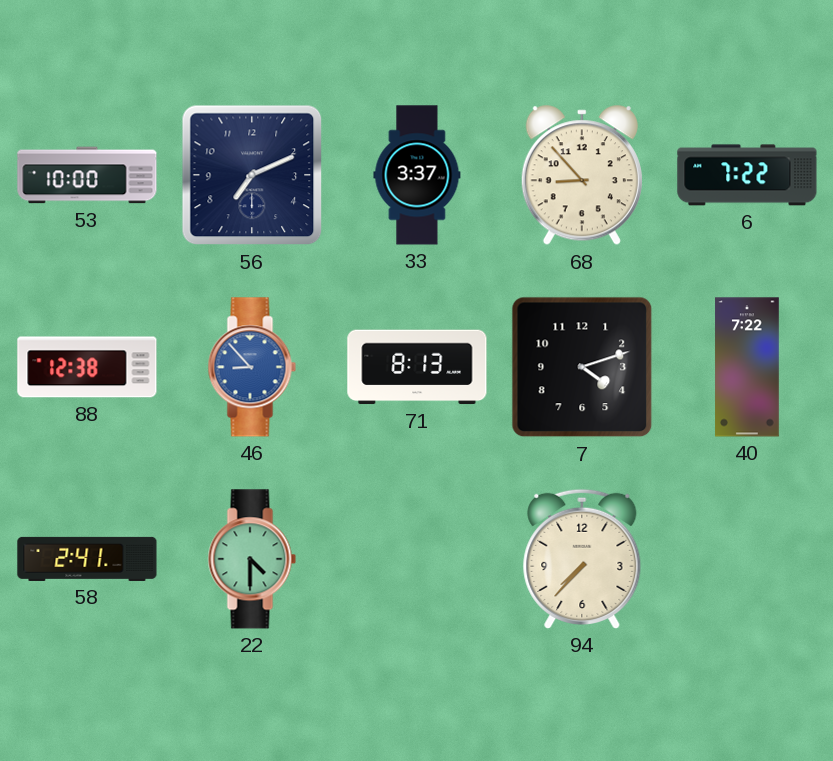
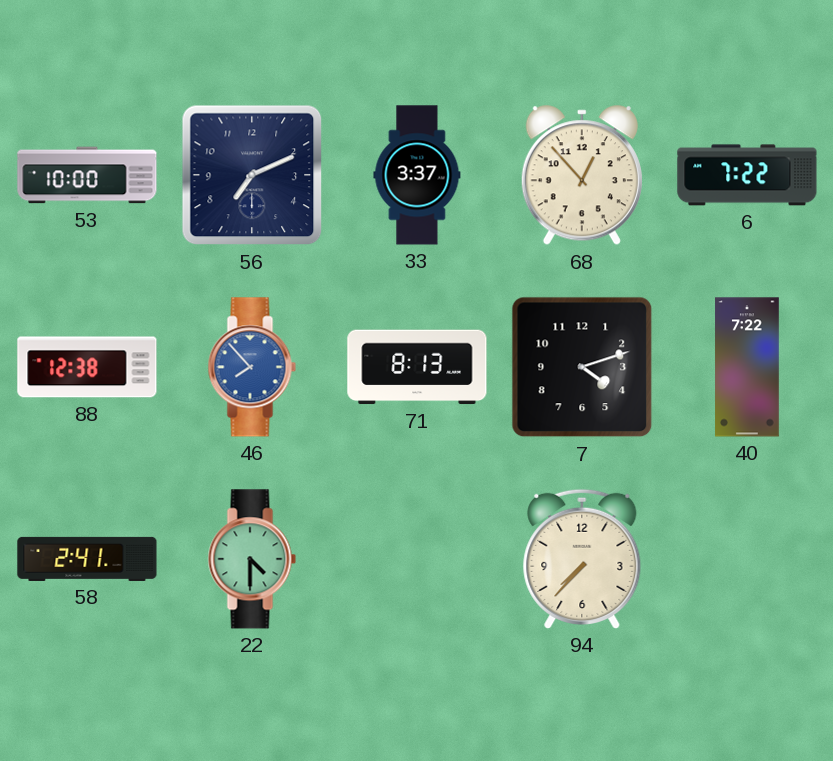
68: 8:53 -> 12:53 (582, 176)
46: 8:53 -> 7:53 (252, 367)
